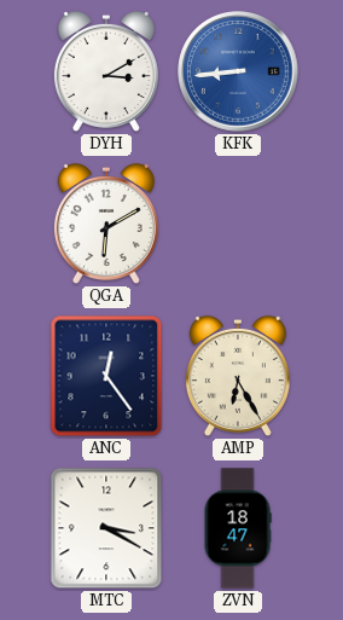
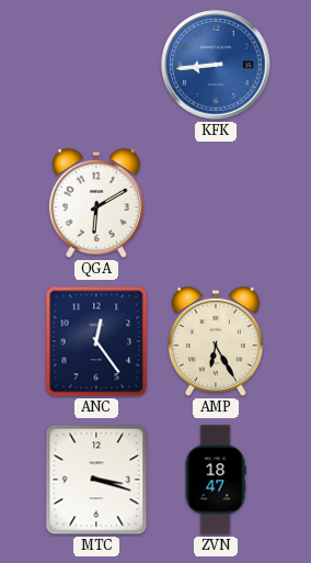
DYH: 3:10 -> none (106, 71)
MTC: 3:20 -> 3:18 (96, 480)
